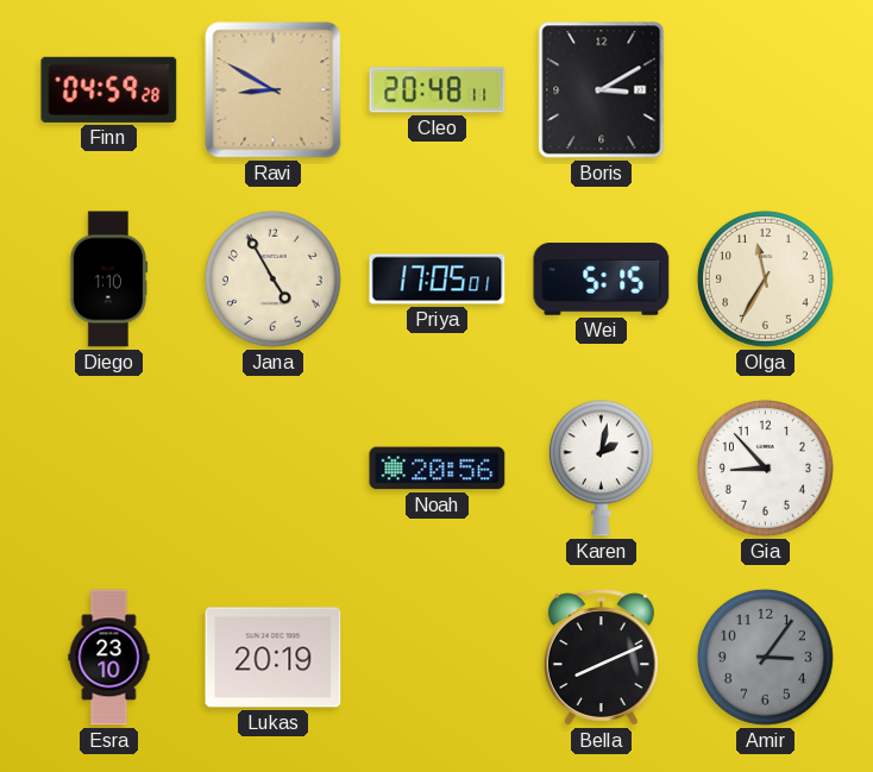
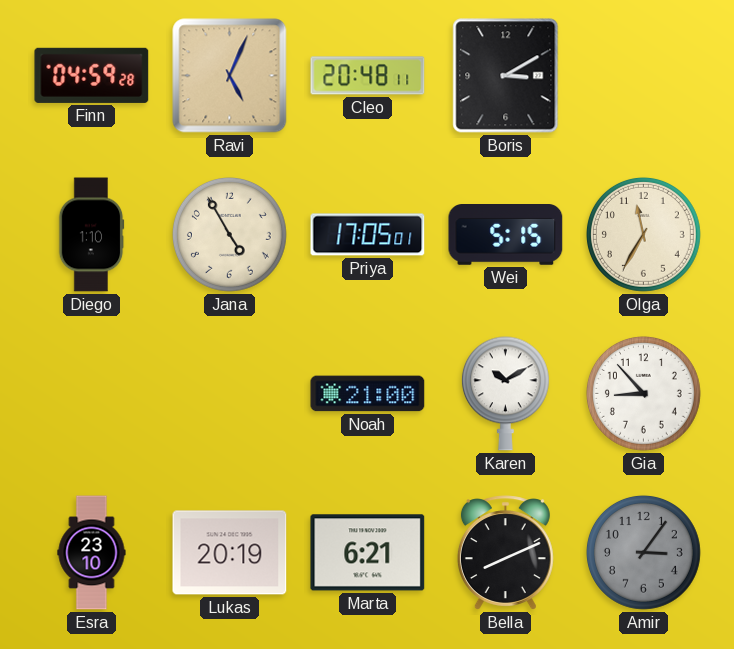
Ravi: 8:50 -> 5:04 (230, 76)
Noah: 20:56 -> 21:00 (368, 394)
Karen: 2:02 -> 10:10 (505, 394)
Marta: none -> 6:21 (368, 553)
